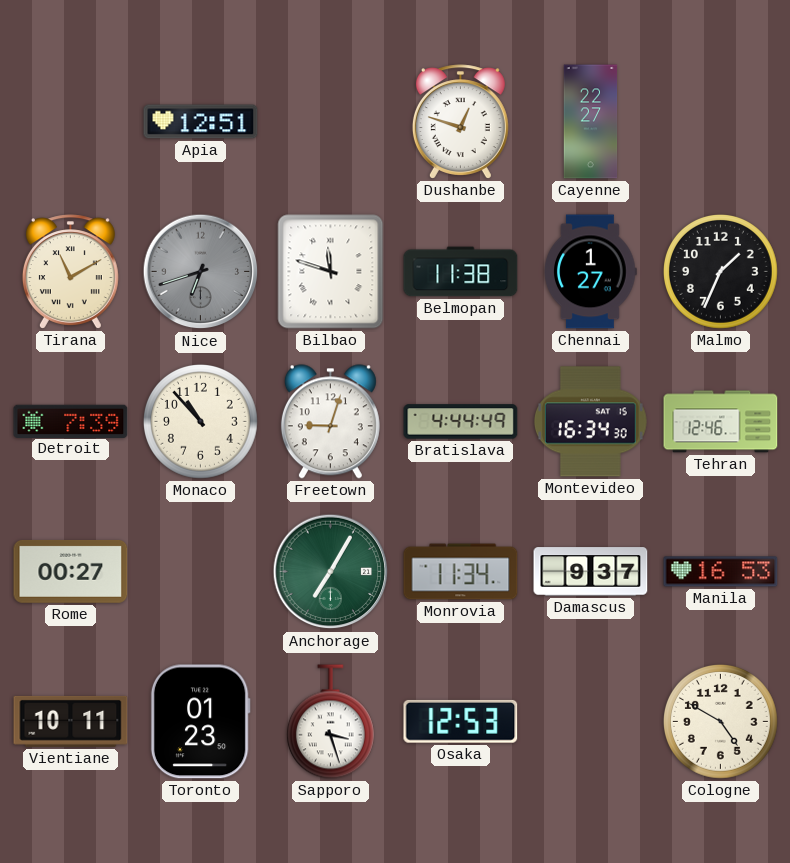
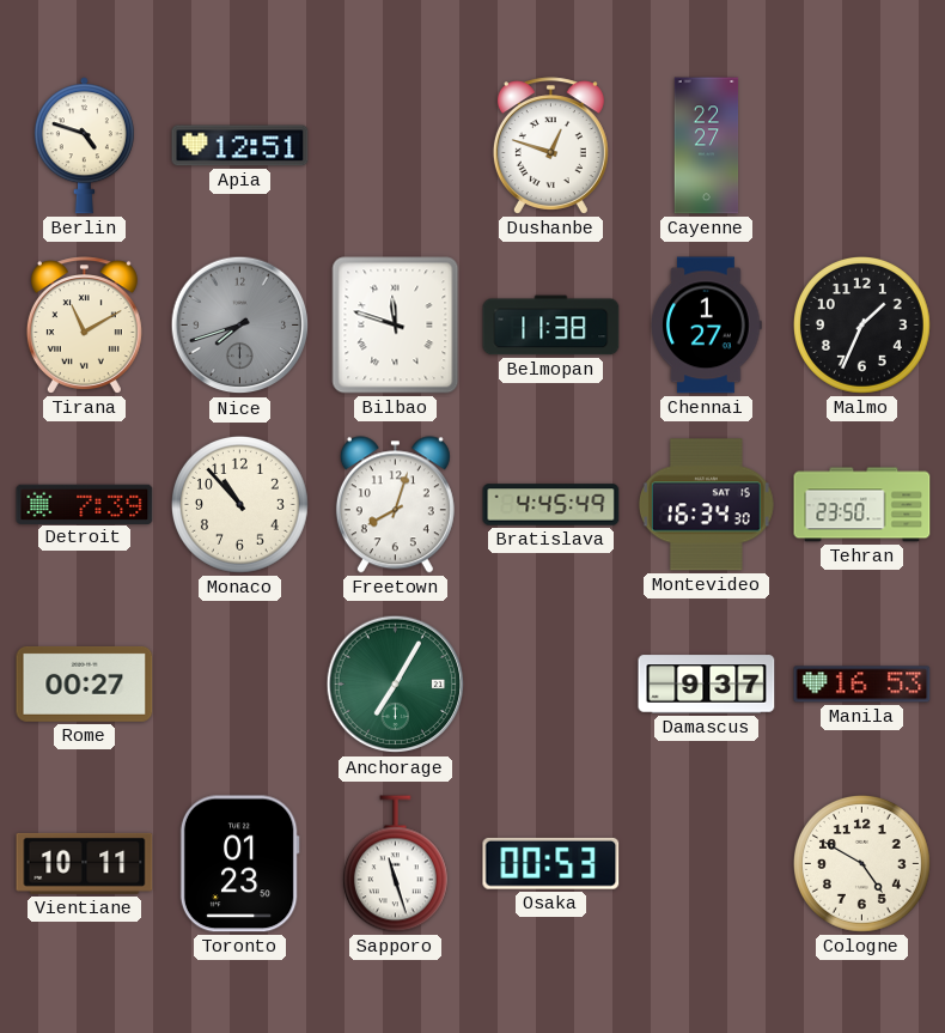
Berlin: none -> 4:48 (84, 146)
Nice: 6:42 -> 7:42 (240, 326)
Freetown: 9:03 -> 8:03 (395, 505)
Bratislava: 4:44 -> 4:45 (551, 505)
Tehran: 12:46 -> 23:50 (862, 505)
Monrovia: 11:34 -> none (461, 572)
Sapporo: 3:27 -> 11:27 (395, 864)
Osaka: 12:53 -> 00:53 (551, 863)
